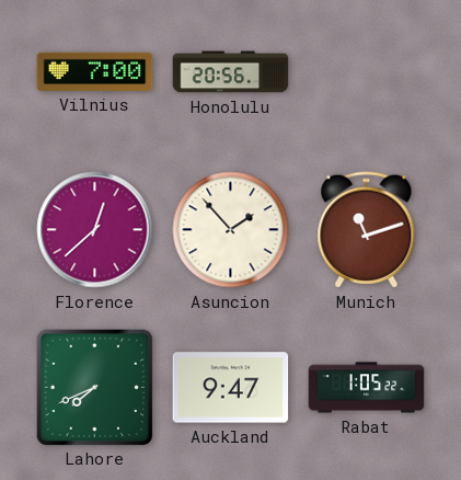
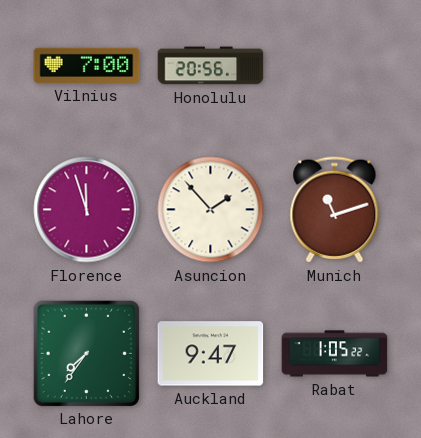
Florence: 12:38 -> 11:57 (87, 210)
Lahore: 7:41 -> 7:36 (86, 353)
